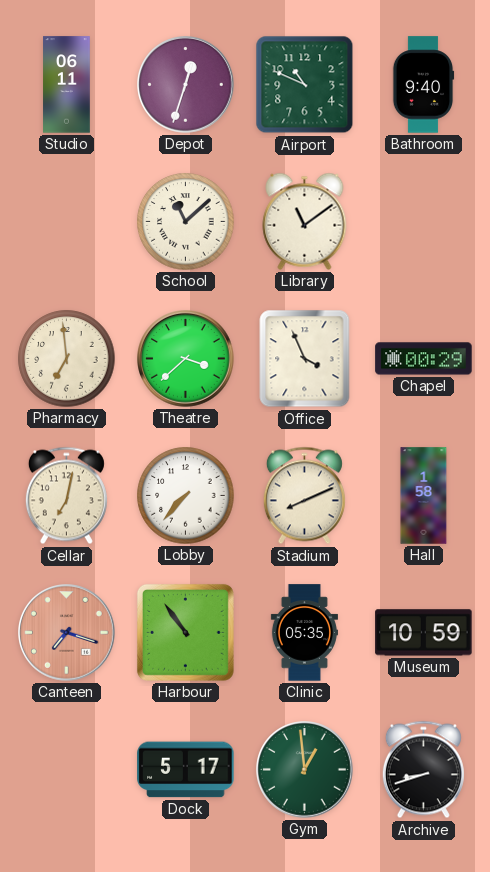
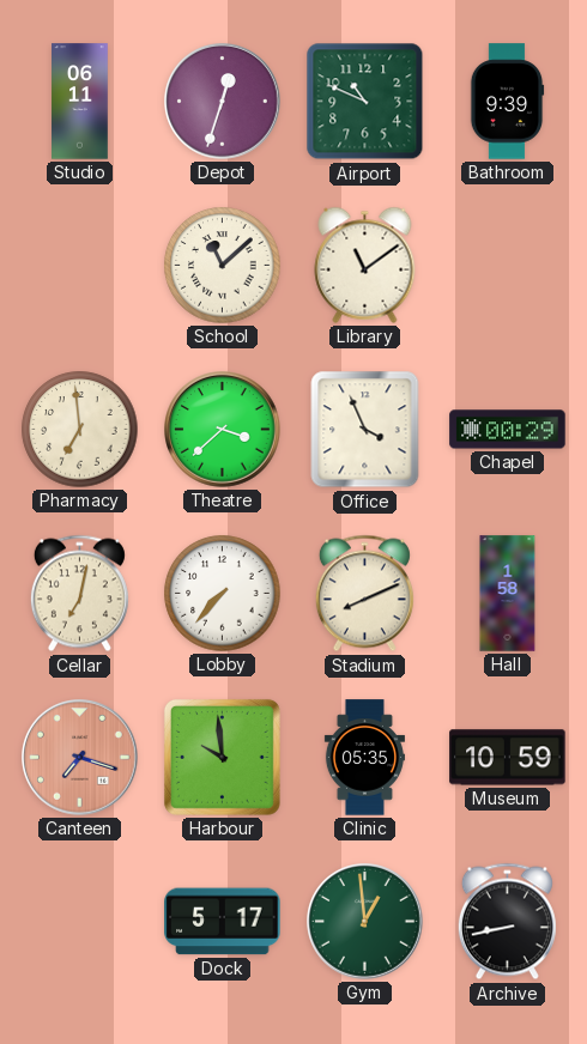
Bathroom: 9:40 -> 9:39 (507, 102)
Harbour: 10:54 -> 9:59 (222, 757)
Archive: 8:42 -> 8:43 (507, 922)
